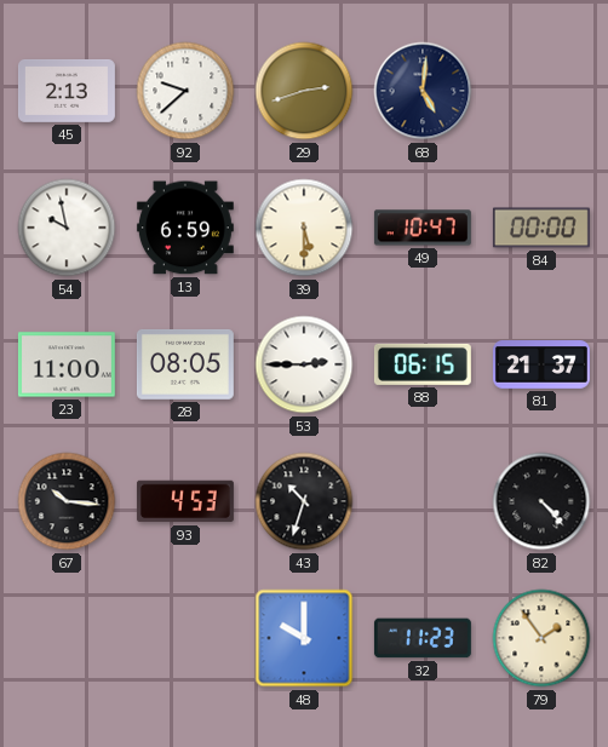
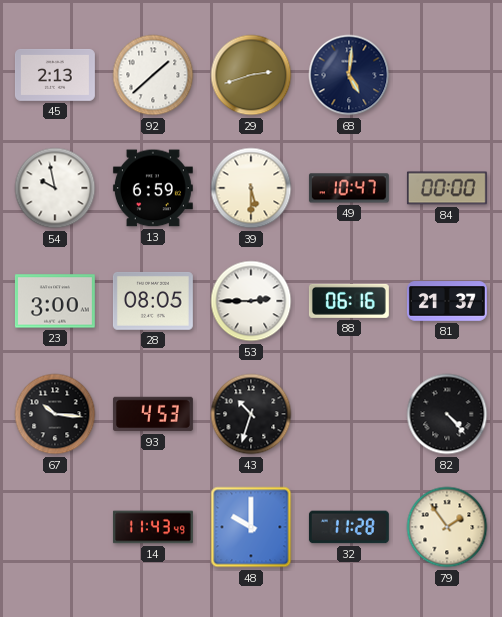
92: 9:38 -> 1:38 (153, 75)
23: 11:00 -> 3:00 (55, 301)
88: 06:15 -> 06:16 (349, 301)
14: none -> 11:43 (153, 527)
32: 11:23 -> 11:28 (349, 527)
